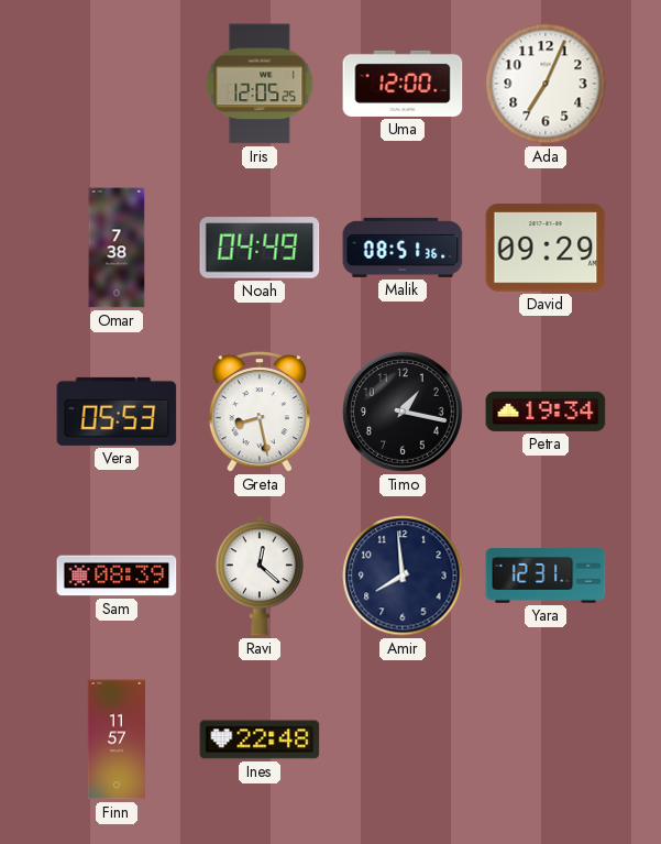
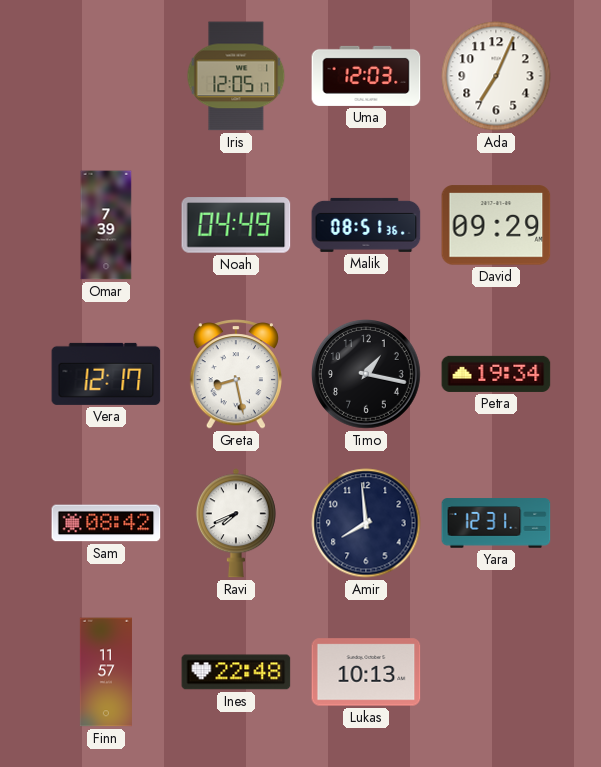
Iris: 12:05:25 -> 12:05:17 (236, 76)
Uma: 12:00 -> 12:03 (366, 76)
Omar: 7:38 -> 7:39 (106, 225)
Vera: 05:53 -> 12:17 (106, 374)
Sam: 08:39 -> 08:42 (106, 523)
Ravi: 12:22 -> 7:41 (236, 523)
Lukas: none -> 10:13 (366, 672)
